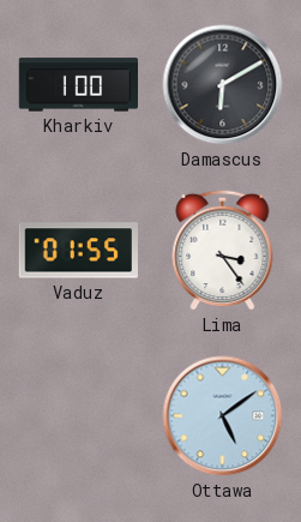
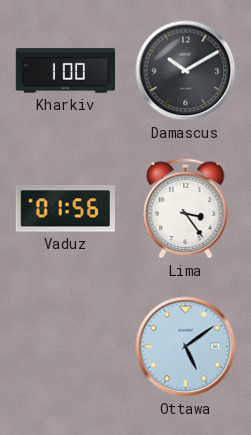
Damascus: 6:10 -> 10:10 (186, 71)
Vaduz: 01:55 -> 01:56 (65, 209)
